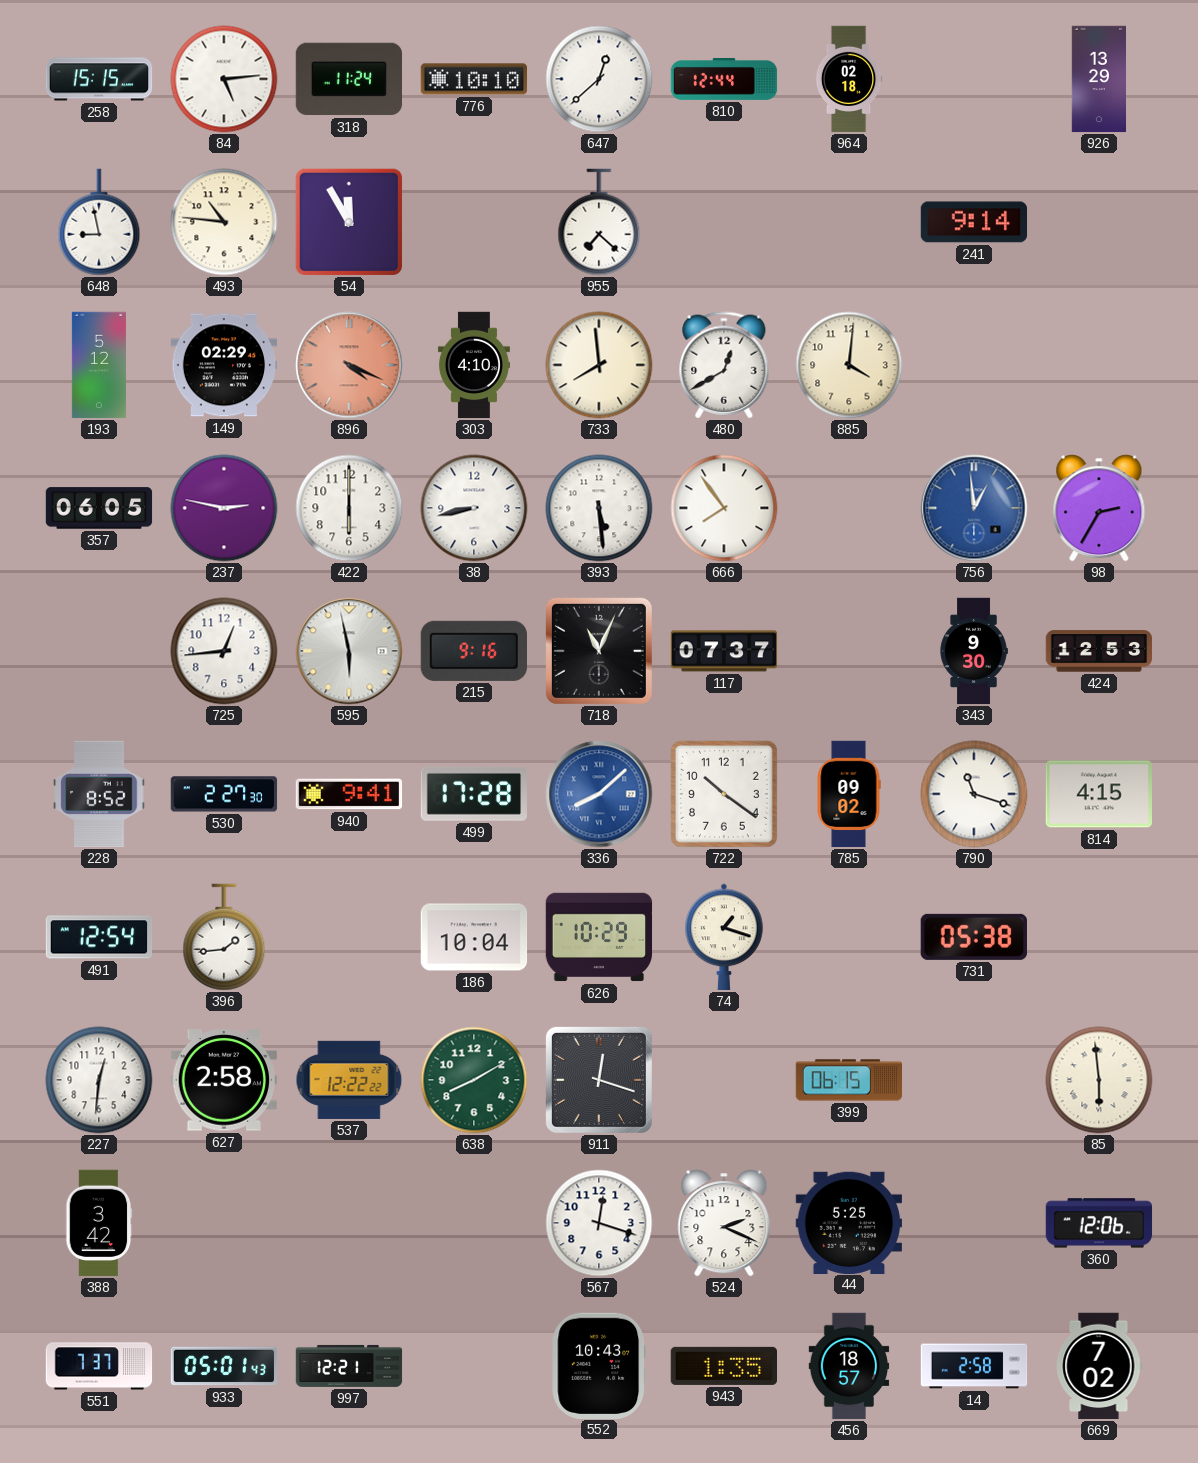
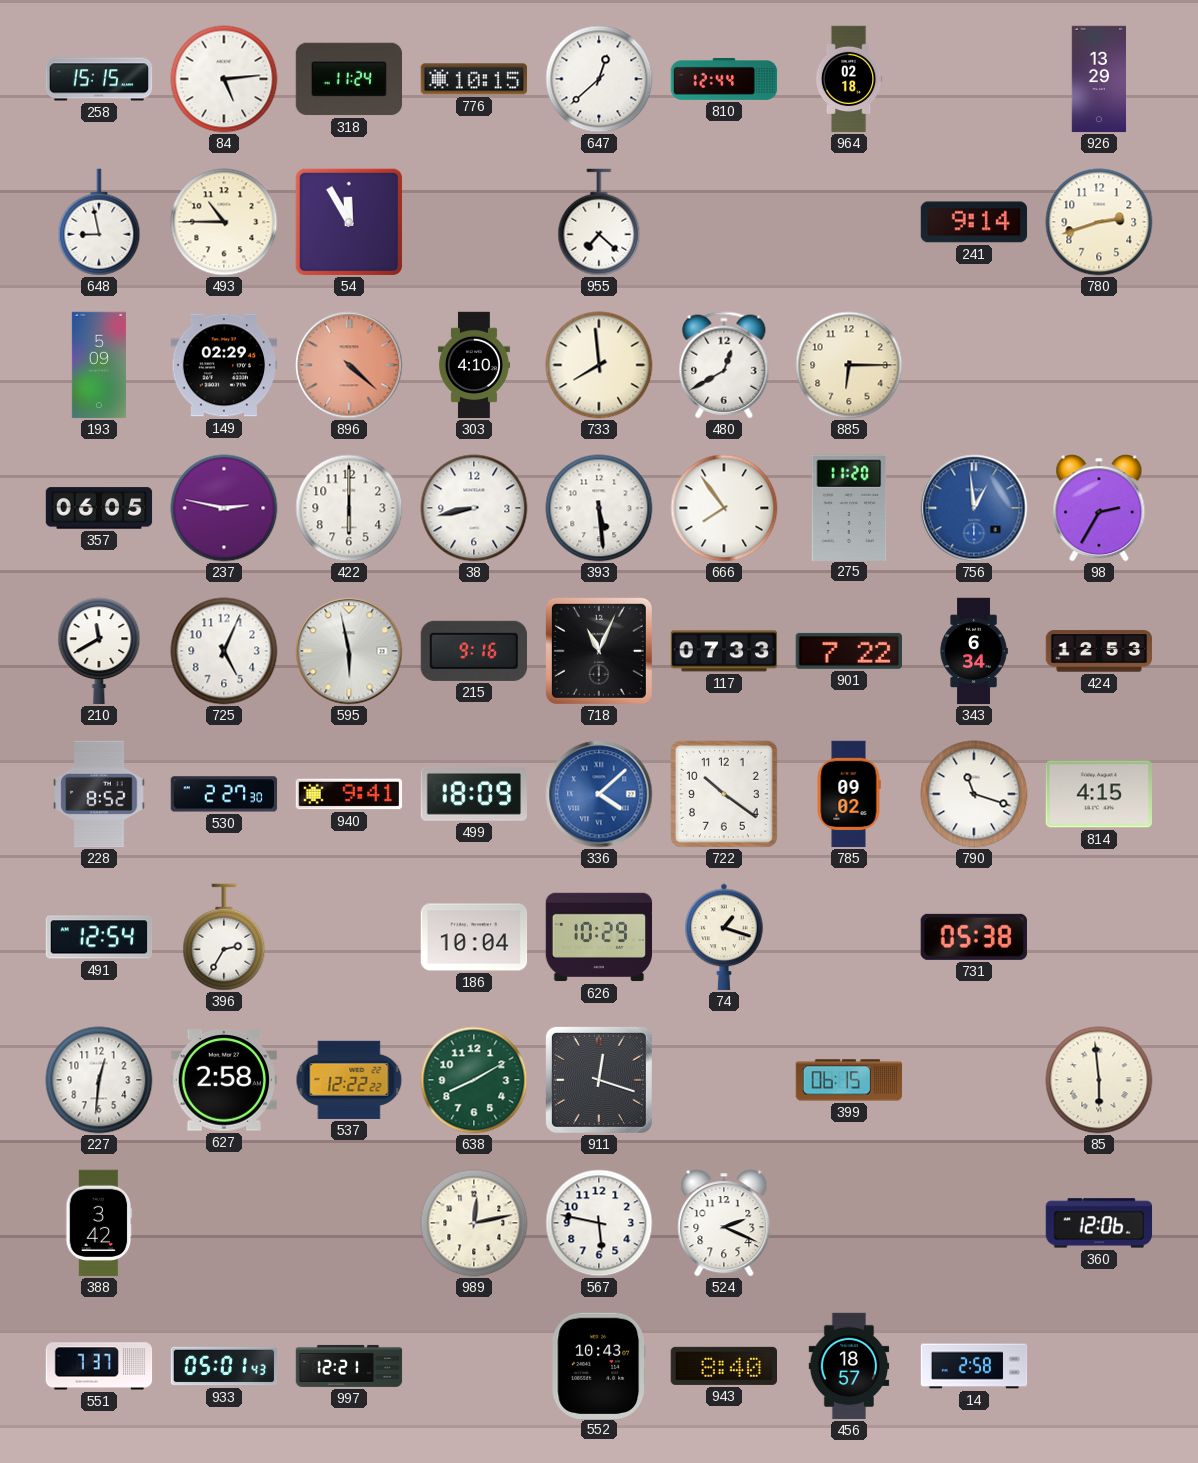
776: 10:10 -> 10:15 (474, 79)
493: 10:46 -> 10:45 (224, 222)
780: none -> 2:42 (1099, 222)
193: 5:12 -> 5:09 (99, 365)
896: 4:19 -> 4:22 (349, 365)
885: 4:01 -> 6:15 (849, 365)
275: none -> 11:20 (849, 507)
210: none -> 11:40 (99, 651)
725: 12:44 -> 5:04 (224, 651)
117: 07:37 -> 07:33 (724, 651)
901: none -> 7:22 (849, 651)
343: 9:30 -> 6:34 (974, 651)
499: 17:28 -> 18:09 (473, 794)
336: 8:08 -> 4:08 (599, 794)
396: 1:44 -> 2:35 (224, 937)
989: none -> 12:13 (474, 1223)
567: 12:18 -> 5:47 (599, 1223)
44: 5:25 -> none (848, 1222)
943: 1:35 -> 8:40 (723, 1366)
669: 7:02 -> none (1099, 1366)
